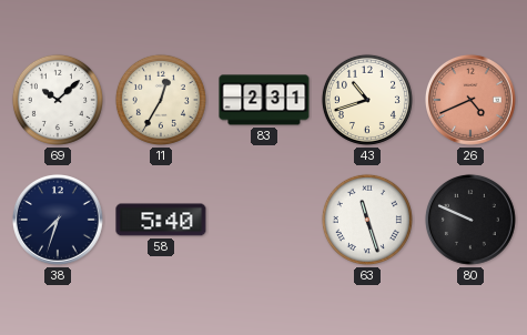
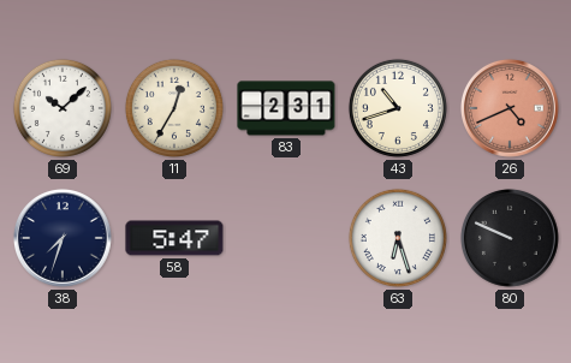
58: 5:40 -> 5:47 (174, 238)
63: 11:27 -> 6:27 (398, 238)
